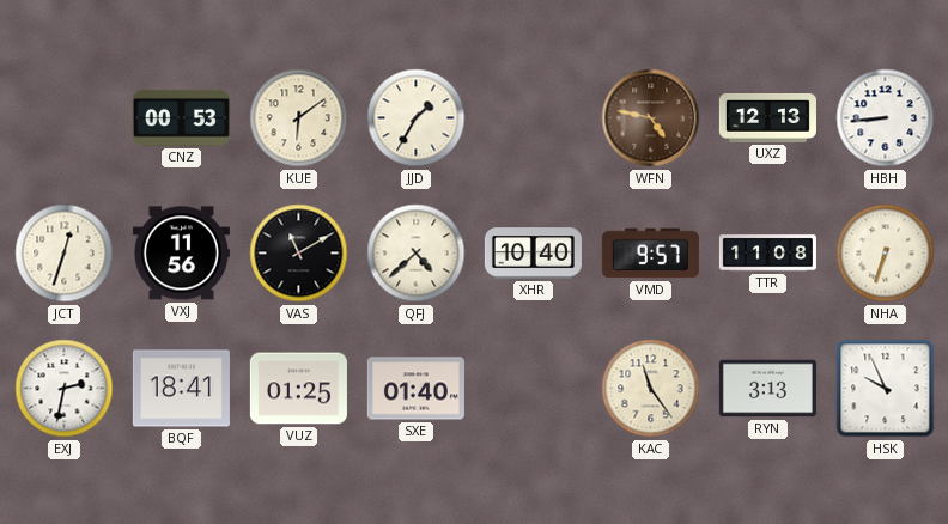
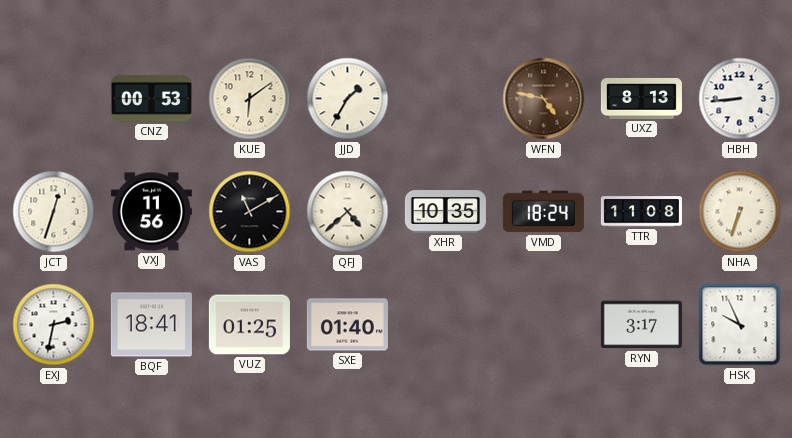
UXZ: 12:13 -> 8:13 (641, 98)
XHR: 10:40 -> 10:35 (445, 212)
VMD: 9:57 -> 18:24 (543, 212)
KAC: 11:24 -> none (651, 389)
RYN: 3:13 -> 3:17 (641, 325)
